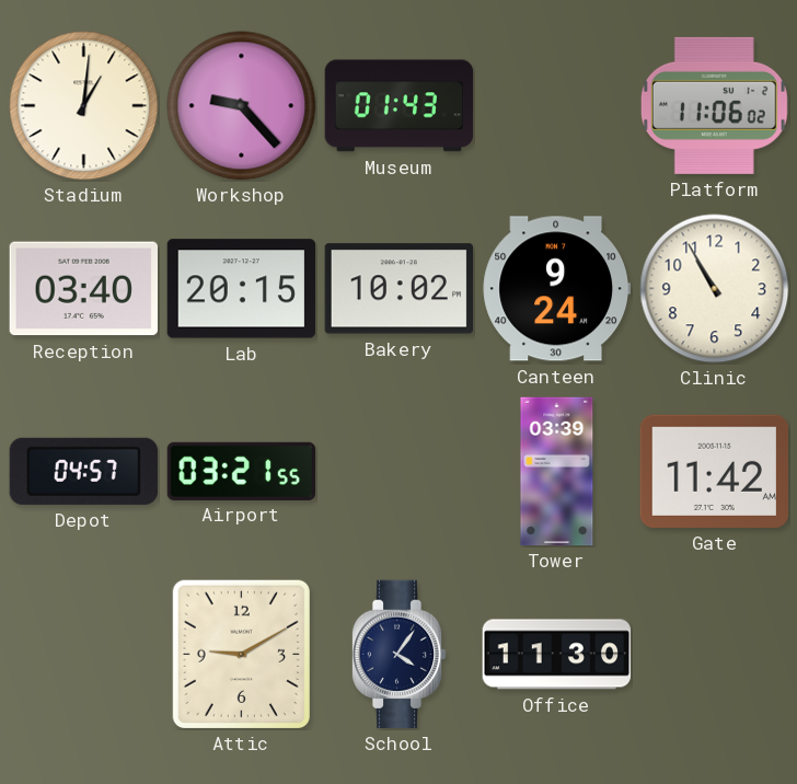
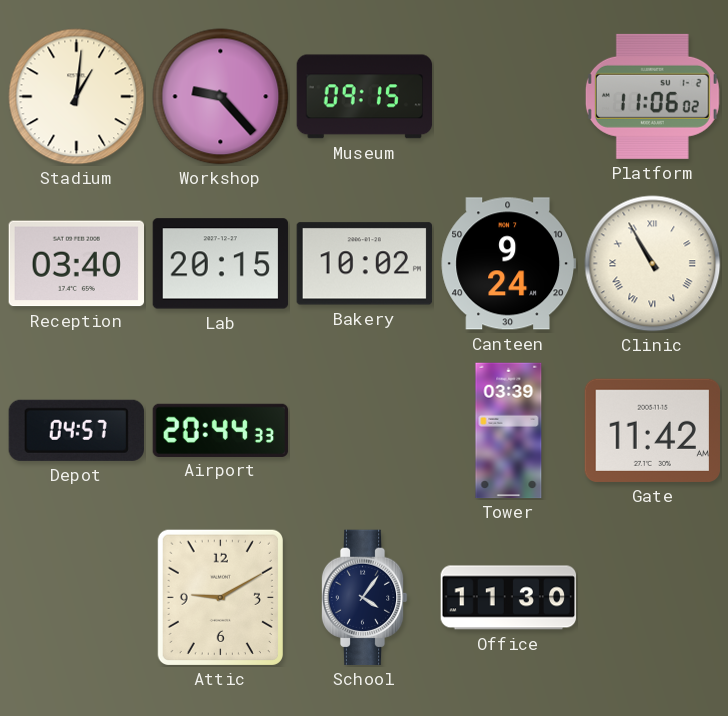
Museum: 01:43 -> 09:15 (365, 97)
Clinic numerals: Arabic -> Roman (653, 264)
Airport: 03:21 -> 20:44 (221, 430)
